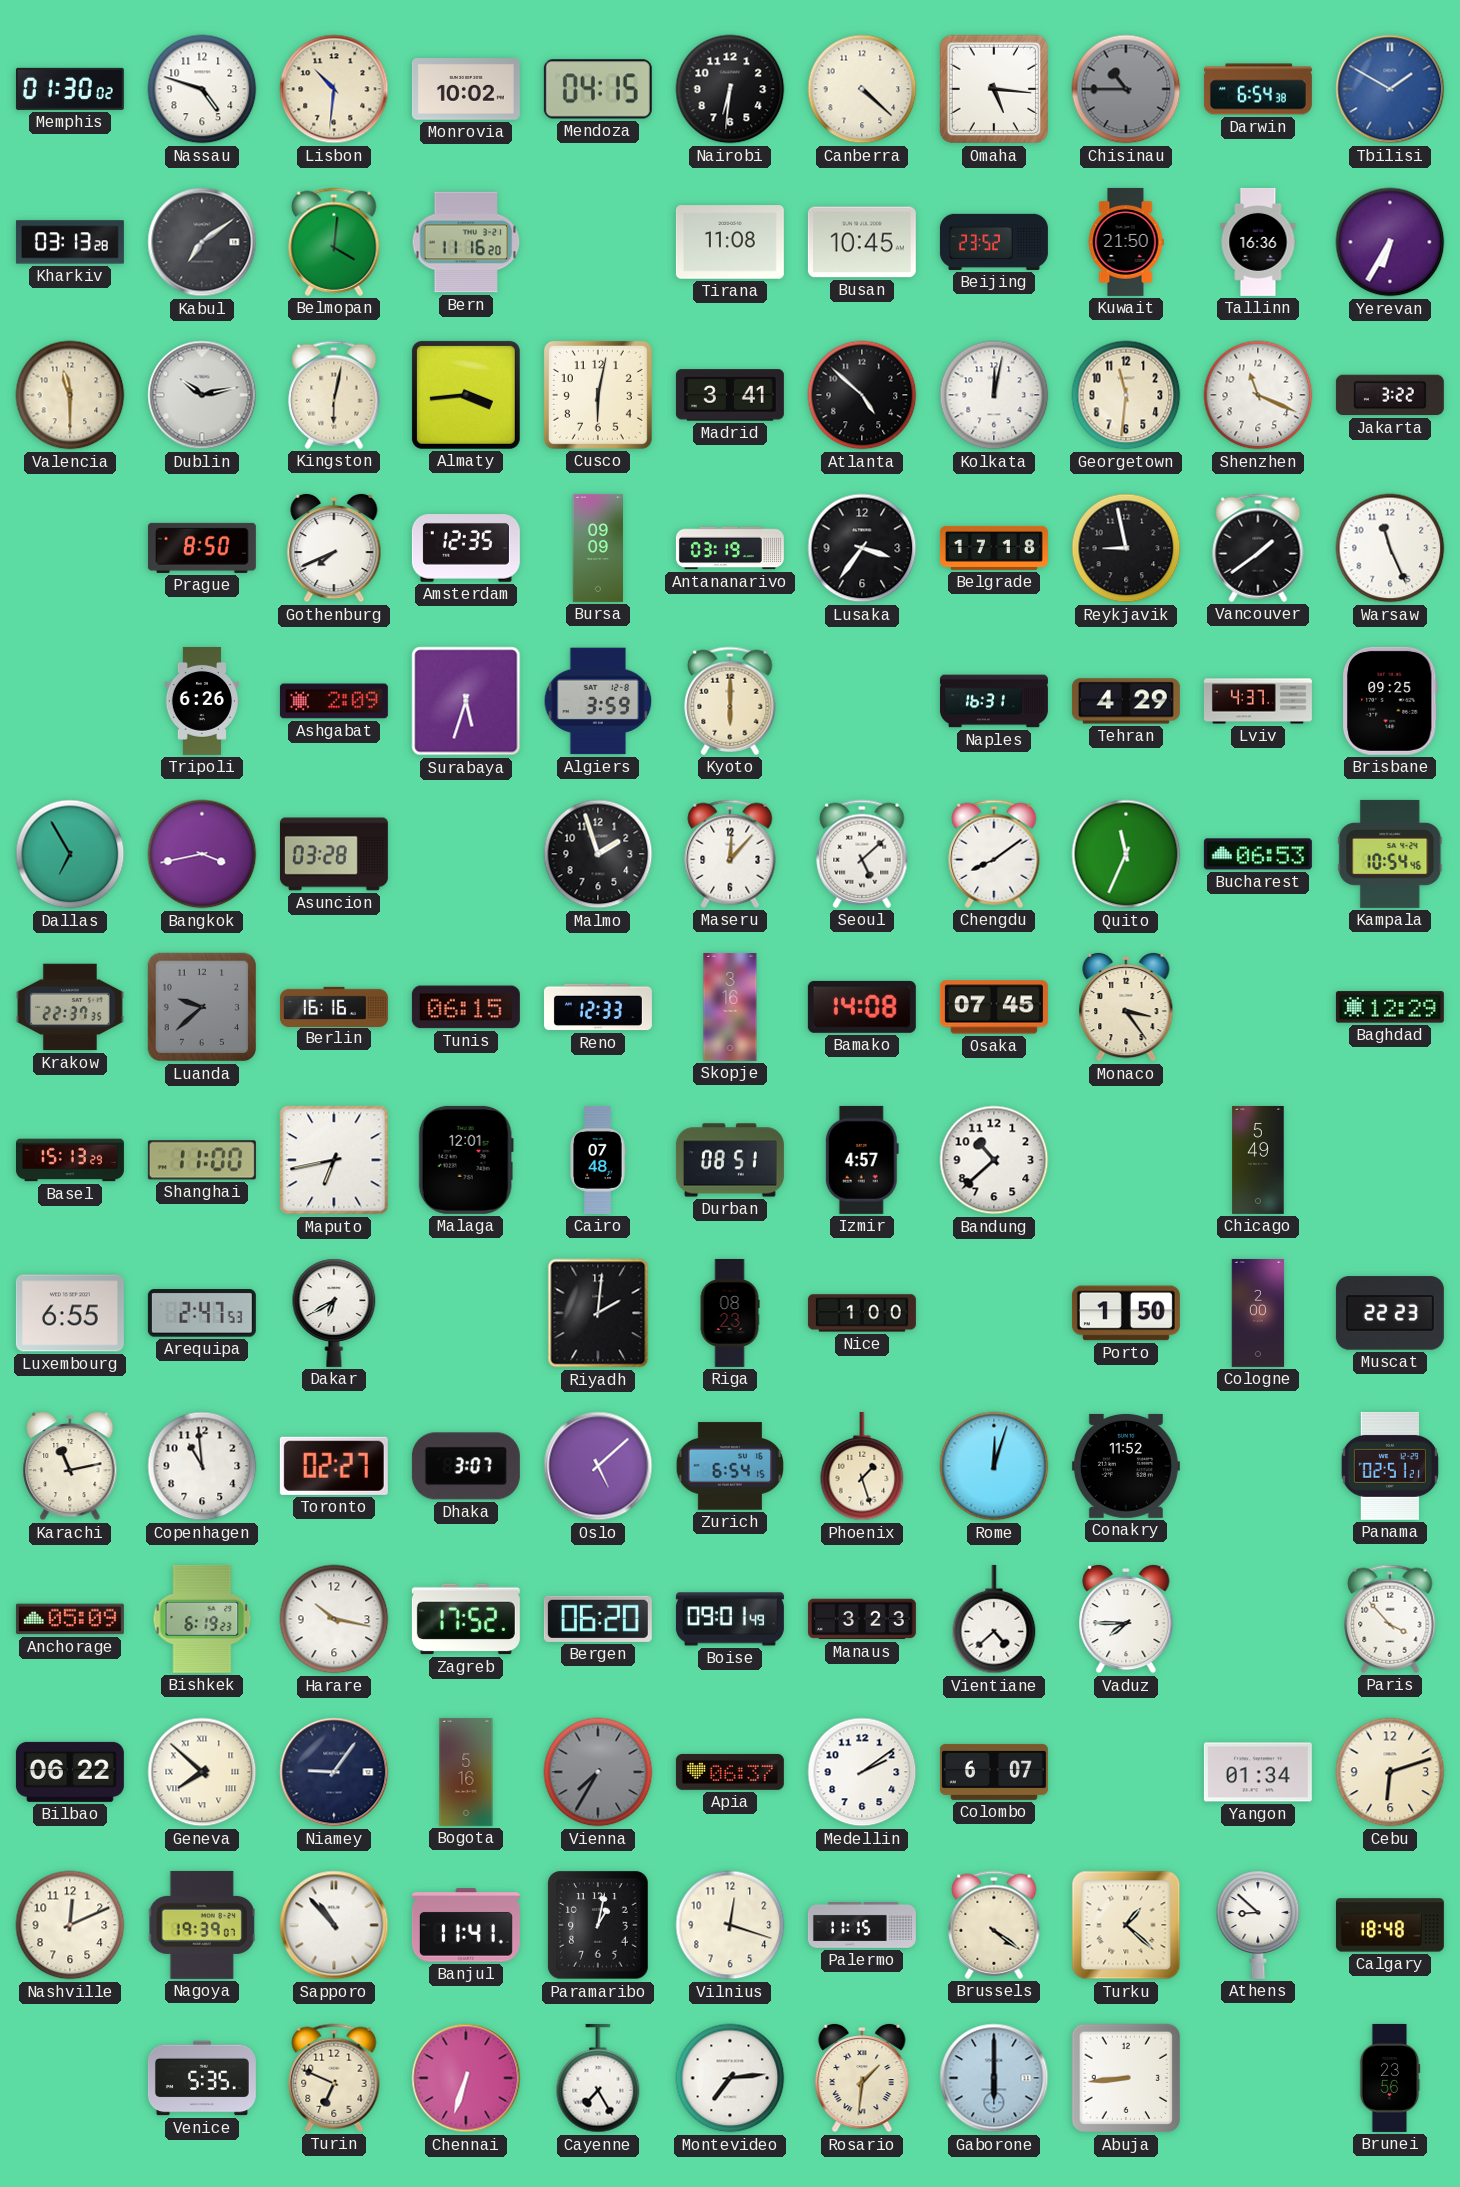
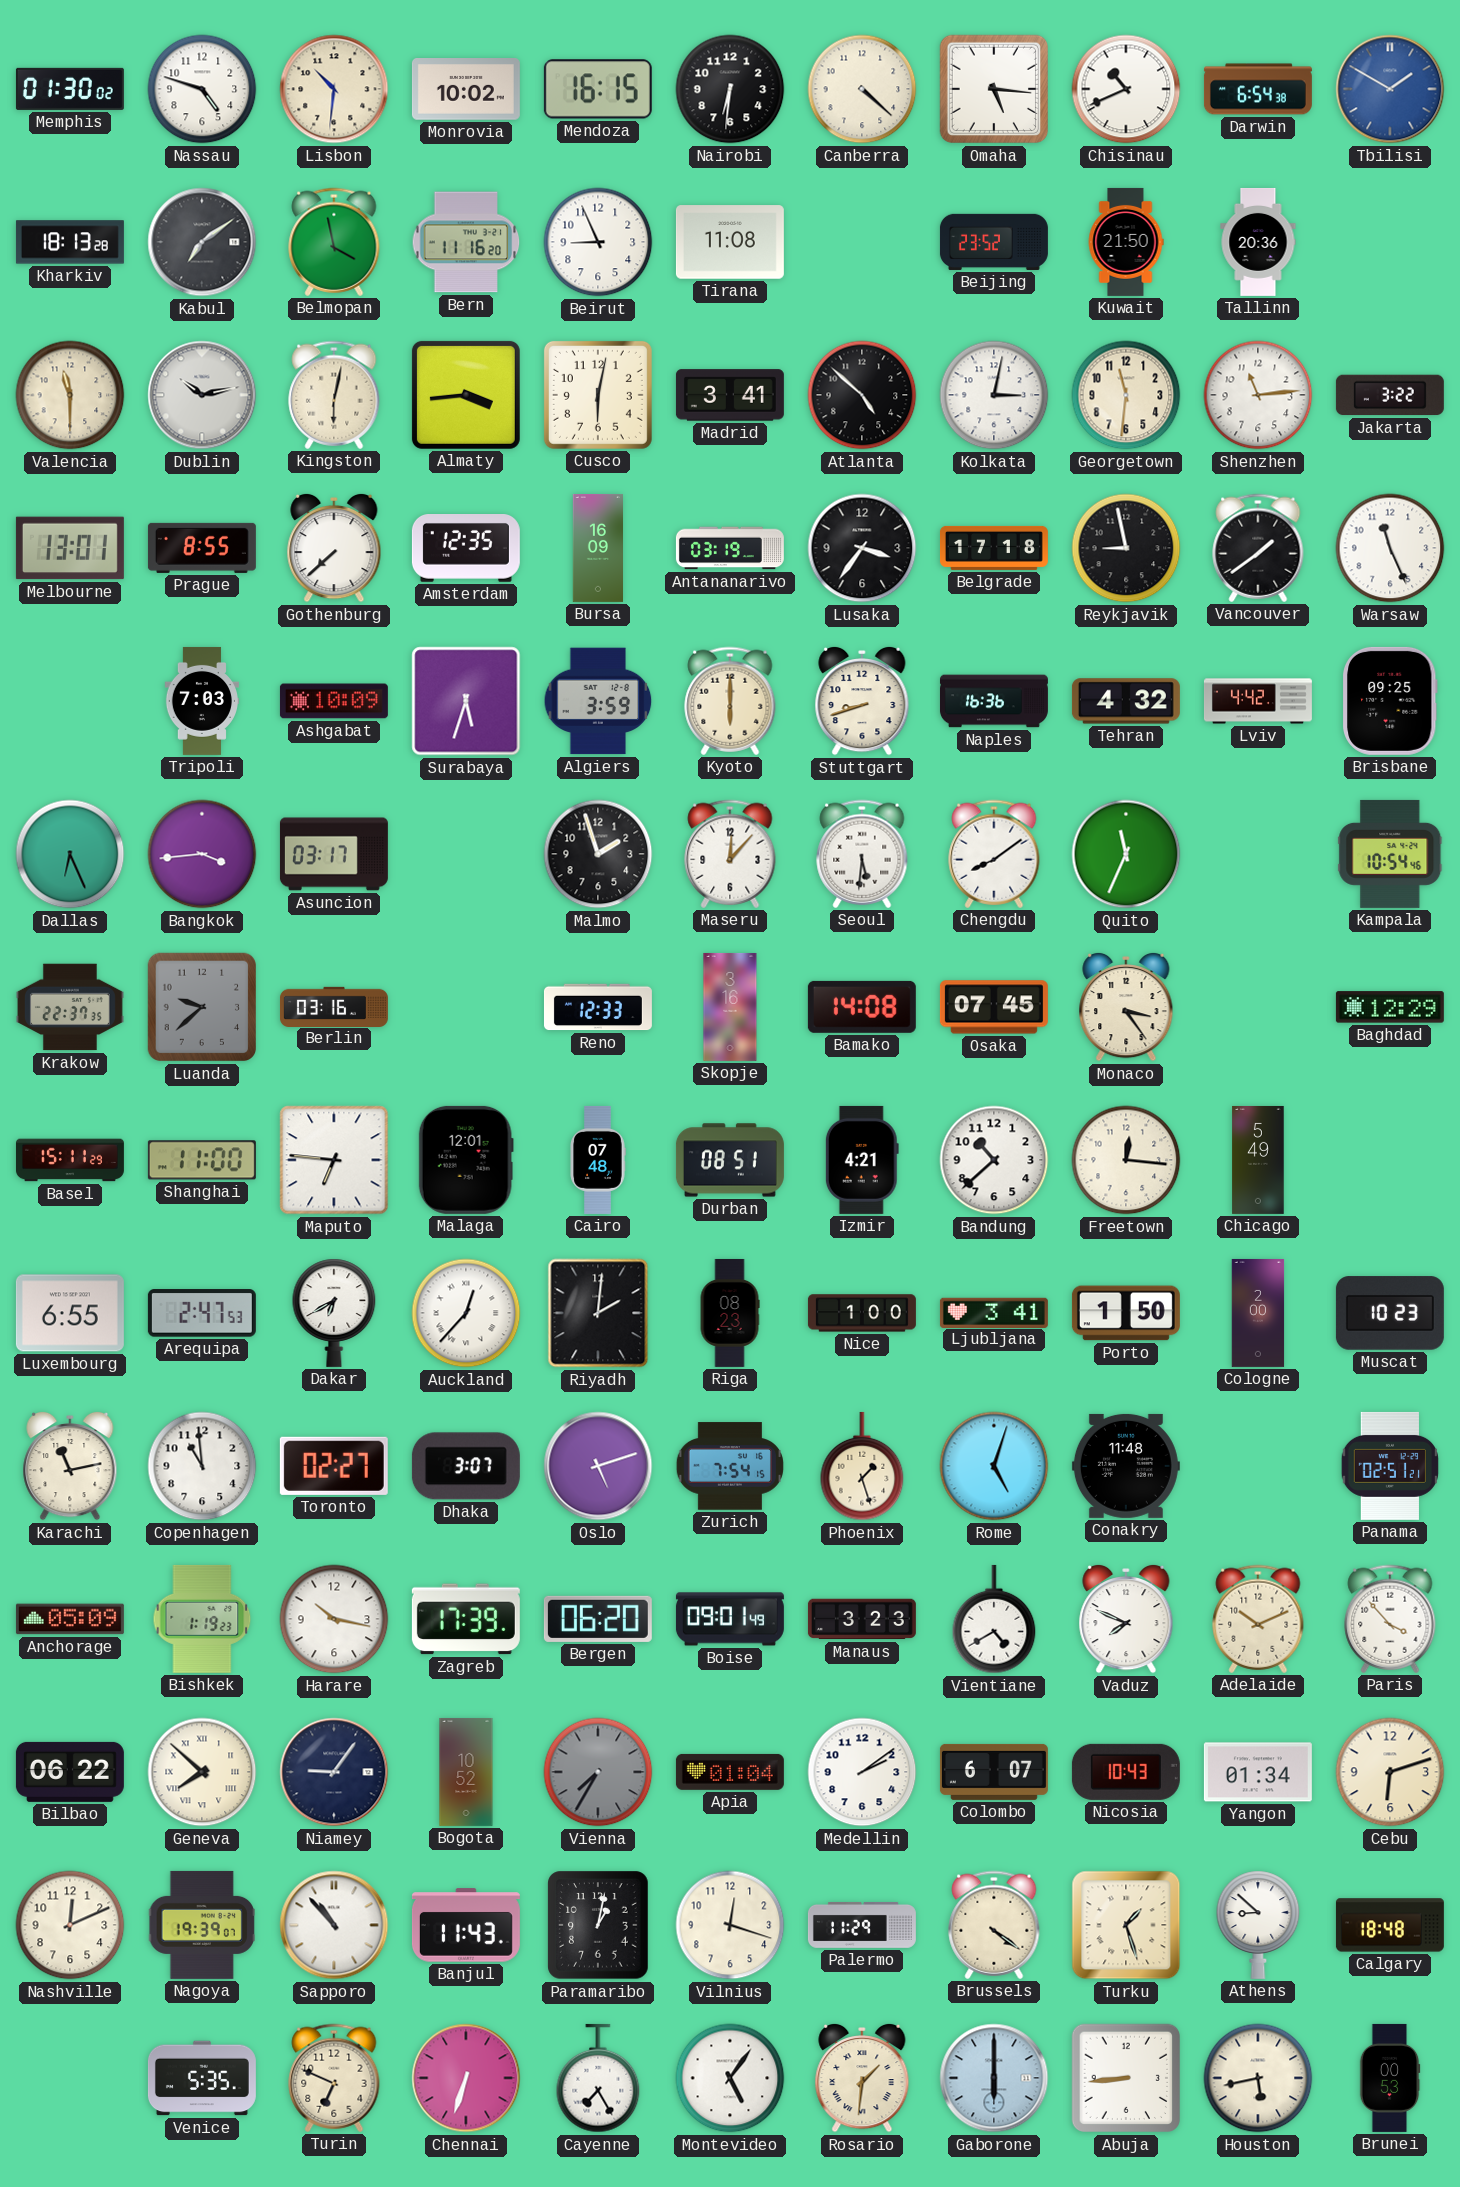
Mendoza: 04:15 -> 16:15 (598, 89)
Chisinau: 10:45 -> 10:41 (1126, 89)
Chisinau dial: grey -> white (1126, 89)
Kharkiv: 03:13 -> 18:13 (70, 242)
Belmopan: 4:01 -> 3:58 (334, 242)
Beirut: none -> 8:56 (598, 242)
Busan: 10:45 -> none (862, 242)
Tallinn: 16:36 -> 20:36 (1258, 242)
Yerevan: 6:35 -> none (1390, 242)
Kolkata: 12:02 -> 3:02 (994, 395)
Shenzhen: 11:19 -> 11:14 (1258, 395)
Melbourne: none -> 13:01 (70, 548)
Prague: 8:50 -> 8:55 (202, 548)
Gothenburg: 7:41 -> 7:38 (334, 548)
Bursa: 09:09 -> 16:09 (598, 548)
Tripoli: 6:26 -> 7:03 (201, 701)
Ashgabat: 2:09 -> 10:09 (334, 701)
Stuttgart: none -> 8:42 (862, 701)
Naples: 16:31 -> 16:36 (994, 701)
Tehran: 4:29 -> 4:32 (1126, 701)
Lviv: 4:37 -> 4:42 (1258, 701)
Dallas: 6:55 -> 6:26 (70, 854)
Bangkok: 3:43 -> 3:44 (202, 854)
Asuncion: 03:28 -> 03:17 (334, 854)
Seoul: 5:08 -> 5:31 (862, 854)
Bucharest: 06:53 -> none (1258, 854)
Berlin: 16:16 -> 03:16 (334, 1006)
Tunis: 06:15 -> none (466, 1007)
Basel: 15:13 -> 15:11 (70, 1160)
Maputo: 6:43 -> 6:46 (334, 1160)
Izmir: 4:57 -> 4:21 (862, 1160)
Freetown: none -> 12:16 (1126, 1160)
Auckland: none -> 12:37 (466, 1313)
Ljubljana: none -> 3:41 (994, 1312)
Muscat: 22:23 -> 10:23 (1390, 1313)
Oslo: 5:08 -> 5:12 (598, 1466)
Zurich: 6:54 -> 7:54 (730, 1466)
Rome: 12:03 -> 5:03 (994, 1466)
Conakry: 11:52 -> 11:48 (1126, 1466)
Bishkek: 6:19 -> 1:19 (202, 1619)
Zagreb: 17:52 -> 17:39 (466, 1619)
Vientiane: 4:38 -> 4:40 (994, 1619)
Vaduz: 7:45 -> 7:49 (1126, 1619)
Adelaide: none -> 10:11 (1258, 1619)
Bogota: 5:16 -> 10:52 (466, 1772)
Apia: 06:37 -> 01:04 (730, 1772)
Nicosia: none -> 10:43 (1126, 1772)
Banjul: 11:41 -> 11:43 (466, 1925)
Palermo: 11:15 -> 11:29 (862, 1925)
Turku: 1:22 -> 1:27 (1126, 1925)
Montevideo: 7:14 -> 5:06 (730, 2078)
Houston: none -> 5:43 (1258, 2078)
Brunei: 23:56 -> 00:53 (1390, 2078)
